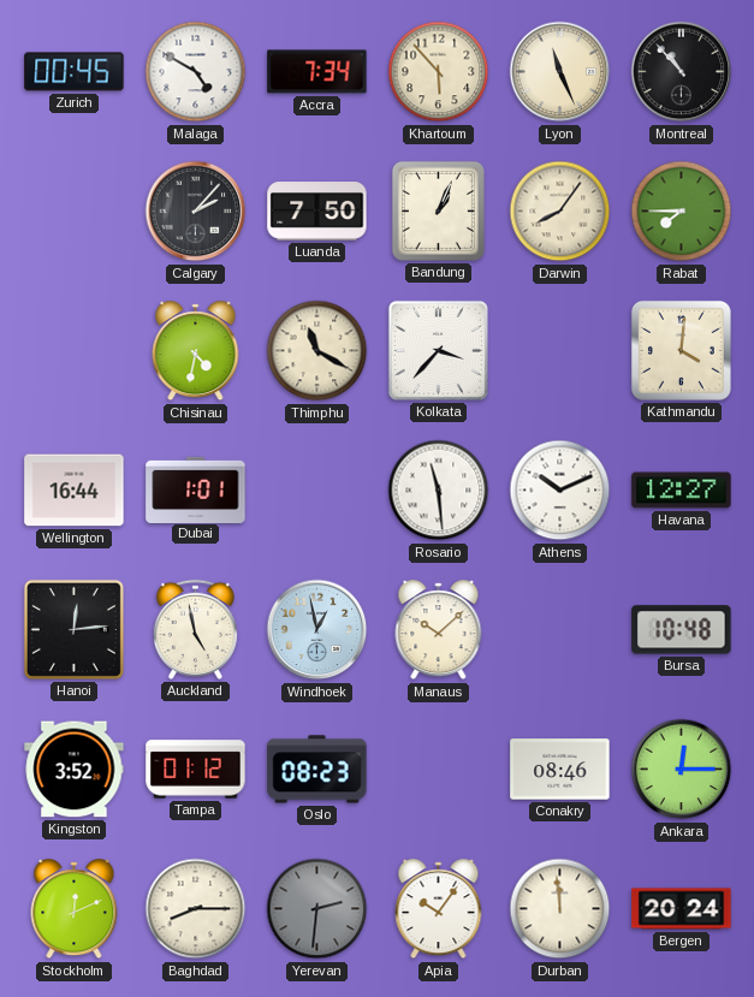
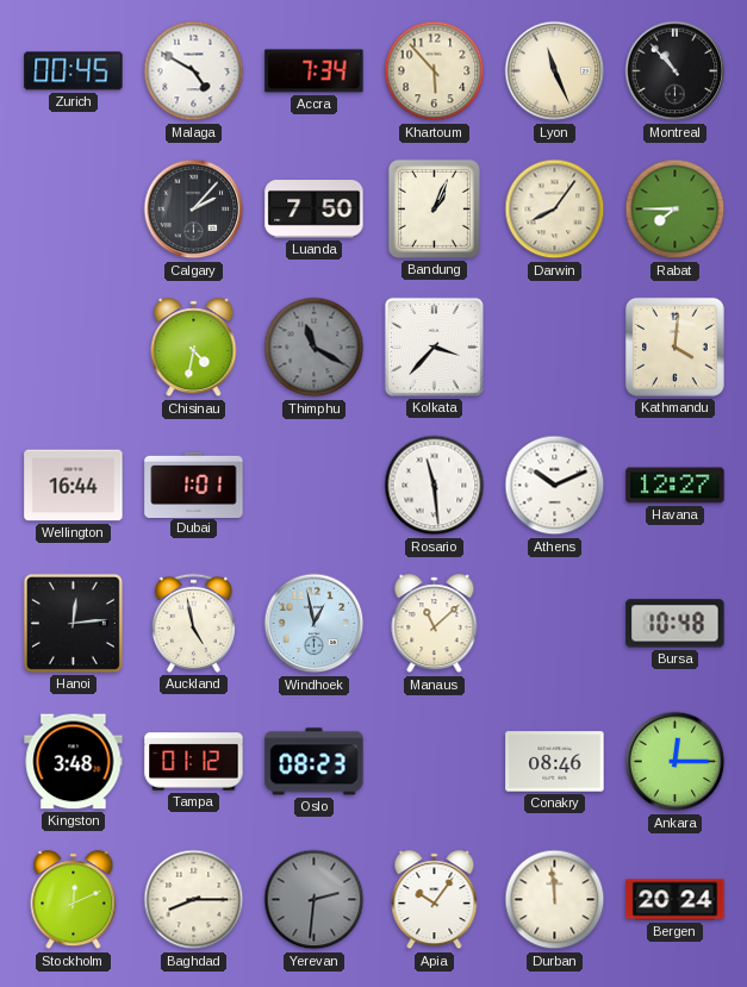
Thimphu dial: cream -> grey (315, 348)
Manaus: 10:08 -> 11:08 (435, 624)
Kingston: 3:52 -> 3:48 (74, 762)
